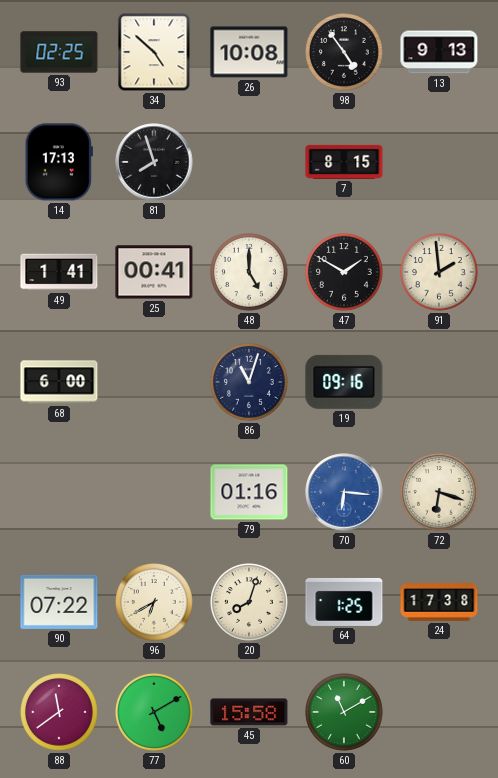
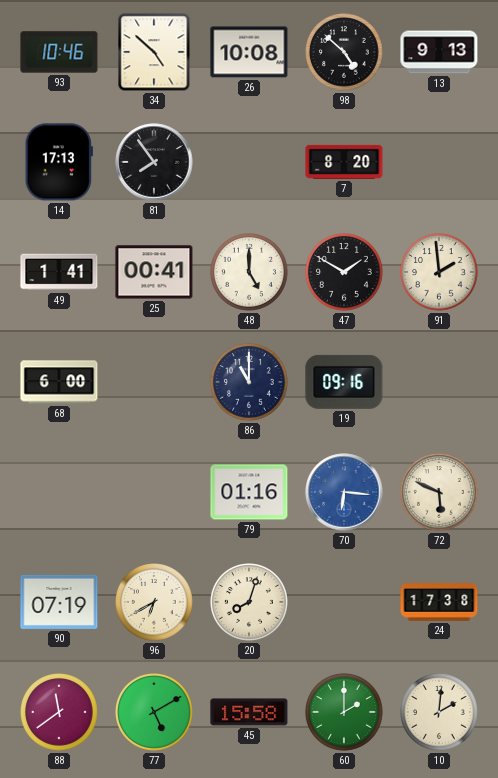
93: 02:25 -> 10:46 (59, 52)
98: 4:54 -> 4:52 (345, 53)
81: 7:57 -> 7:54 (154, 162)
7: 8:15 -> 8:20 (344, 162)
86: 11:03 -> 11:00 (250, 383)
72: 6:18 -> 5:49 (440, 493)
90: 07:22 -> 07:19 (59, 602)
64: 1:25 -> none (344, 602)
60: 11:10 -> 2:00 (345, 713)
10: none -> 2:01 (440, 713)
